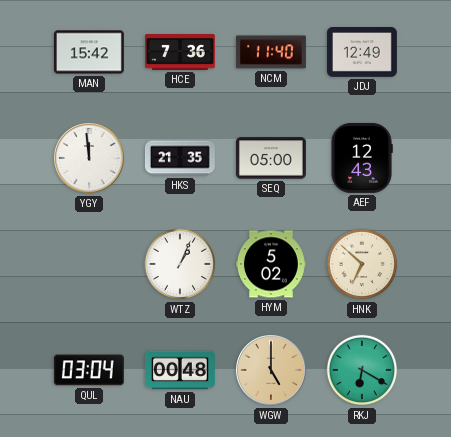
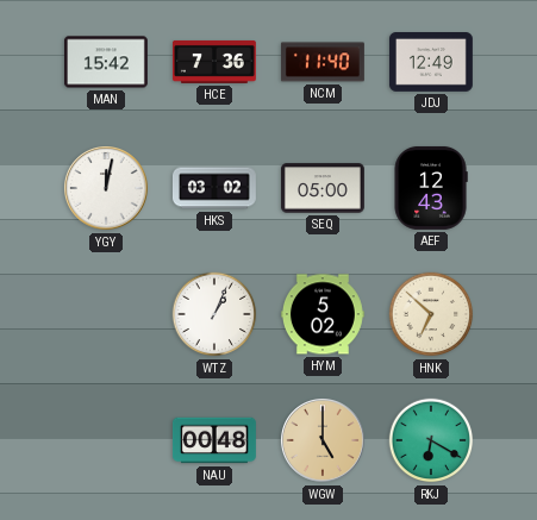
YGY: 11:59 -> 12:02 (107, 189)
HKS: 21:35 -> 03:02 (214, 188)
QUL: 03:04 -> none (89, 370)
